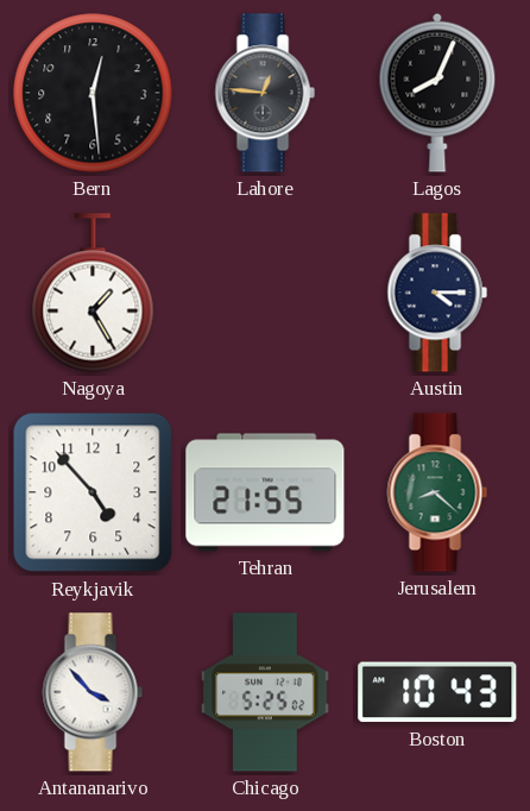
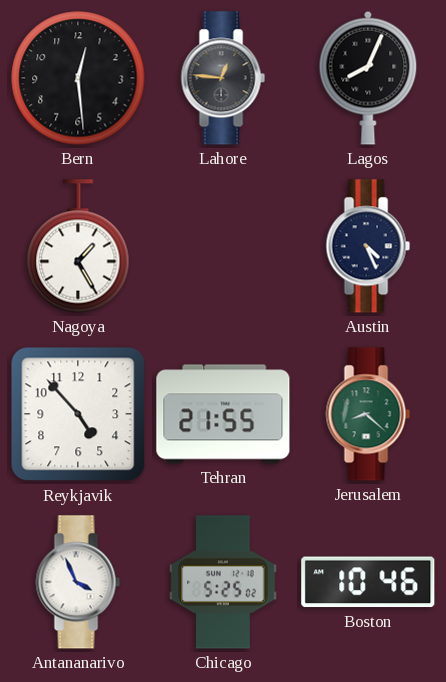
Austin: 4:15 -> 4:26 (368, 246)
Antananarivo: 3:53 -> 3:56 (78, 582)
Boston: 10:43 -> 10:46 (368, 582)
